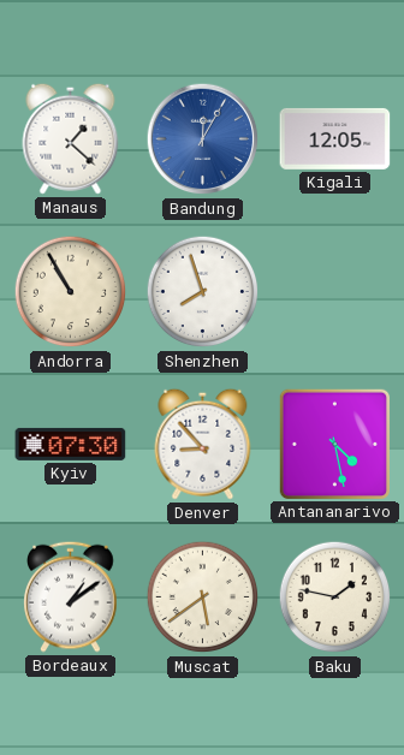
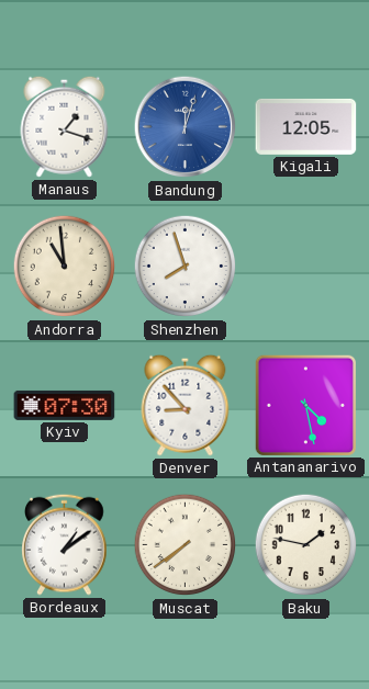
Manaus: 1:22 -> 1:18 (65, 126)
Bandung: 12:05 -> 12:03 (186, 127)
Andorra: 10:55 -> 10:59 (65, 267)
Muscat: 5:39 -> 7:39 (186, 545)
